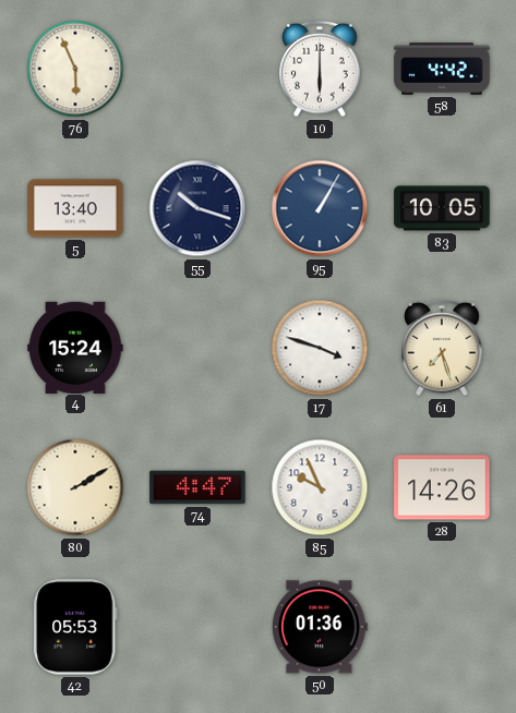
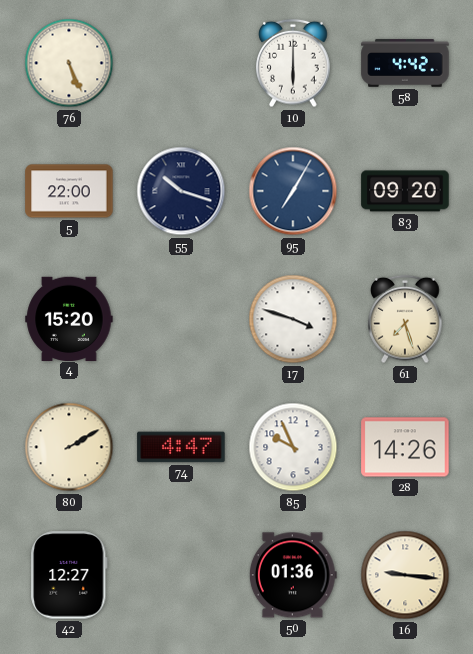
76: 5:56 -> 5:26 (69, 63)
5: 13:40 -> 22:00 (69, 191)
95: 1:05 -> 7:05 (293, 191)
83: 10:05 -> 09:20 (405, 191)
4: 15:24 -> 15:20 (69, 318)
42: 05:53 -> 12:27 (69, 575)
16: none -> 9:16 (405, 575)
